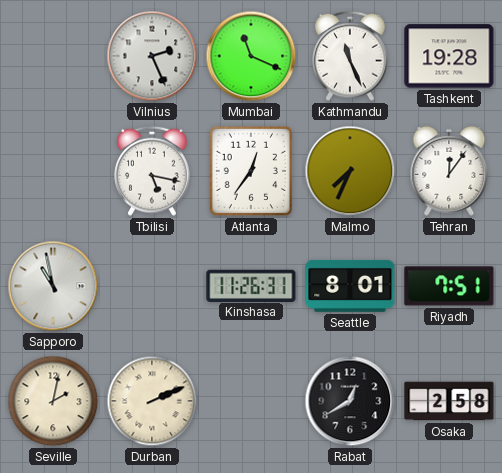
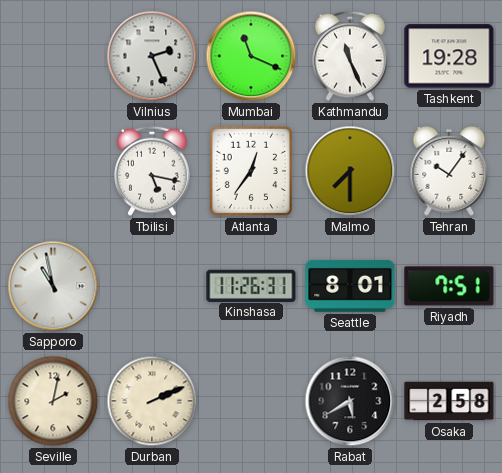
Malmo: 7:34 -> 7:30 (350, 171)
Tehran: 12:06 -> 10:06 (449, 171)
Rabat: 12:40 -> 5:40 (350, 401)
